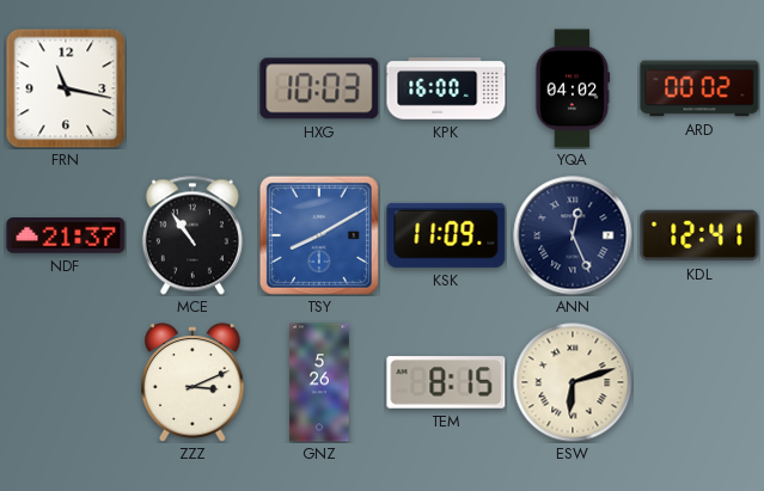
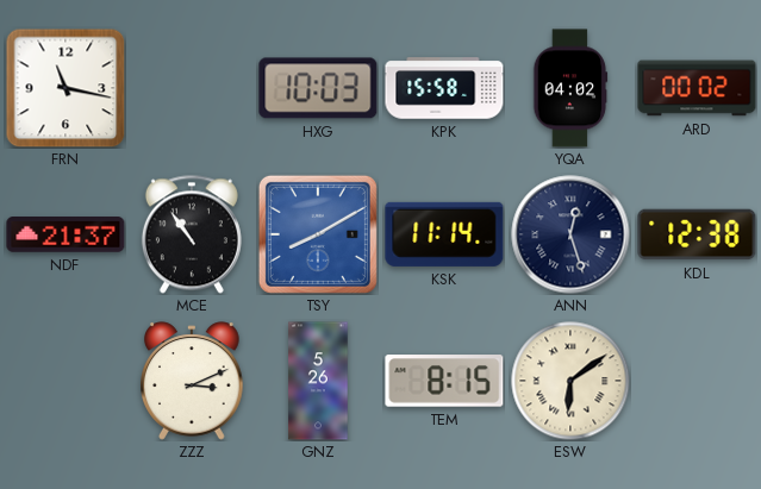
KPK: 16:00 -> 15:58 (444, 88)
KSK: 11:09 -> 11:14 (444, 234)
ANN: 12:26 -> 12:27 (570, 234)
KDL: 12:41 -> 12:38 (697, 234)
ESW: 6:12 -> 6:09 (570, 381)
